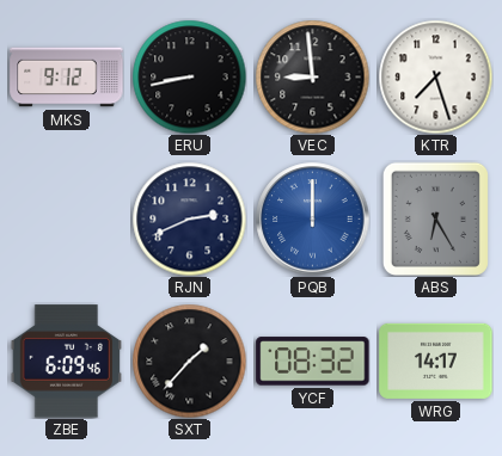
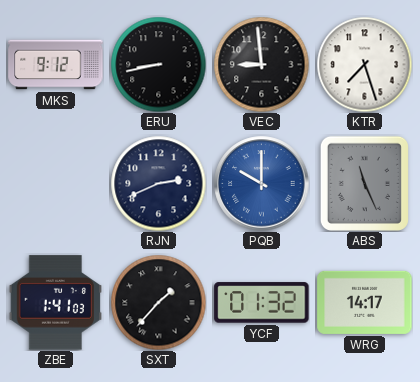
PQB: 12:00 -> 10:00 (262, 184)
ABS: 6:25 -> 11:26 (364, 183)
ZBE: 6:09 -> 1:41 (55, 303)
YCF: 08:32 -> 01:32 (262, 303)
